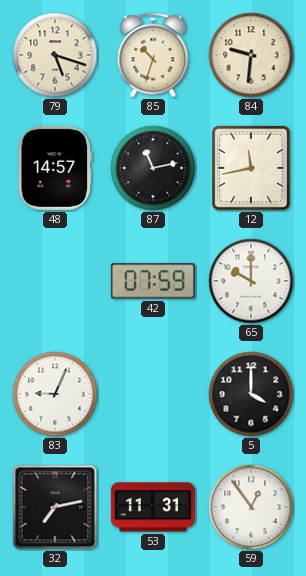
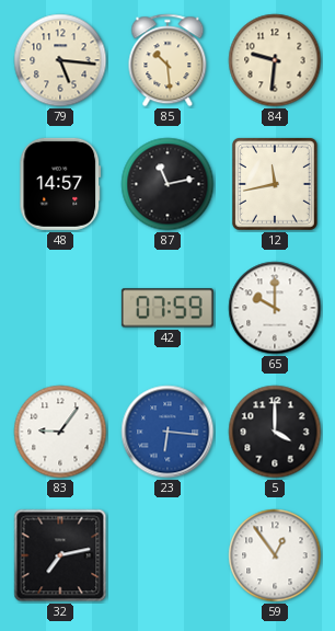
79: 5:18 -> 5:16 (60, 60)
85: 10:33 -> 10:29 (168, 60)
83: 9:04 -> 9:06 (60, 432)
23: none -> 6:16 (168, 432)
53: 11:31 -> none (153, 507)
